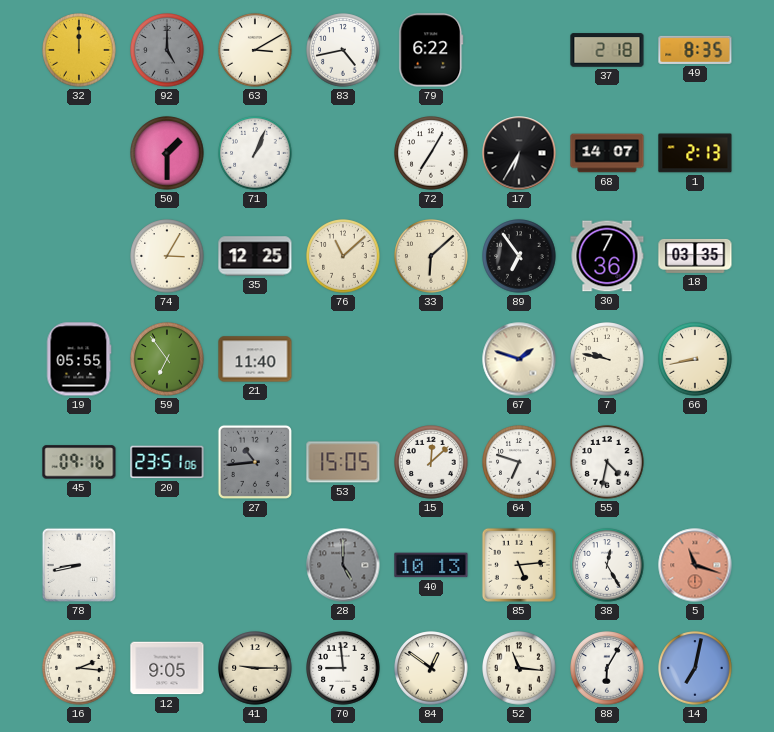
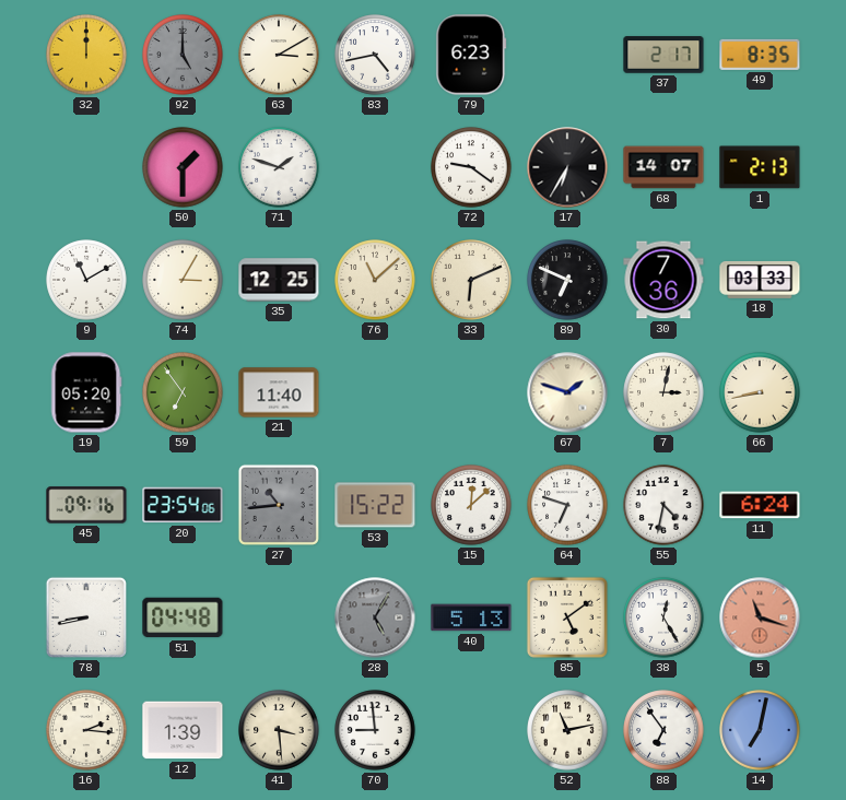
79: 6:22 -> 6:23 (471, 55)
37: 2:18 -> 2:17 (663, 55)
71: 1:04 -> 1:48 (279, 167)
72: 7:05 -> 9:21 (471, 167)
9: none -> 11:10 (86, 280)
33: 6:08 -> 6:11 (471, 280)
89: 6:54 -> 6:49 (567, 280)
18: 03:35 -> 03:33 (760, 280)
19: 05:55 -> 05:20 (86, 392)
7: 9:47 -> 3:02 (663, 392)
20: 23:51 -> 23:54 (183, 505)
53: 15:05 -> 15:22 (375, 505)
11: none -> 6:24 (760, 505)
51: none -> 04:48 (183, 617)
28: 5:00 -> 5:05 (375, 617)
40: 10:13 -> 5:13 (471, 617)
85: 5:14 -> 5:09 (567, 617)
12: 9:05 -> 1:39 (183, 730)
41: 9:15 -> 3:29 (279, 730)
84: 12:51 -> none (431, 668)
52: 11:16 -> 11:13 (567, 730)
88: 6:05 -> 6:54 (663, 730)
